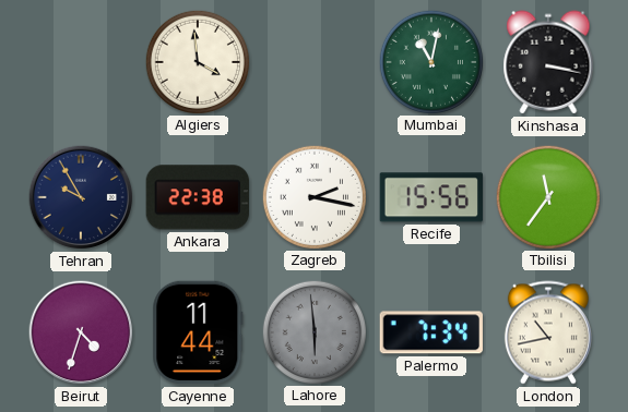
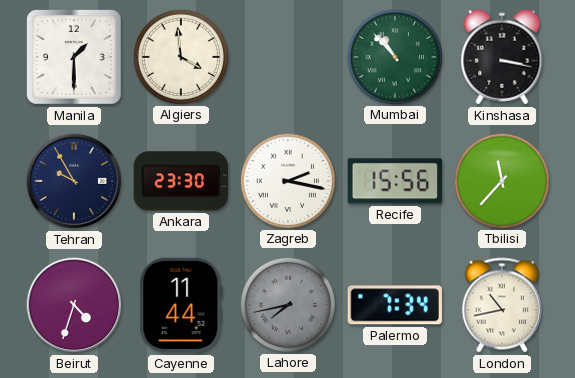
Manila: none -> 1:30 (74, 57)
Mumbai: 11:02 -> 10:53 (394, 56)
Ankara: 22:38 -> 23:30 (180, 181)
Tbilisi: 11:36 -> 11:37 (501, 180)
Lahore: 5:59 -> 7:43 (287, 304)
